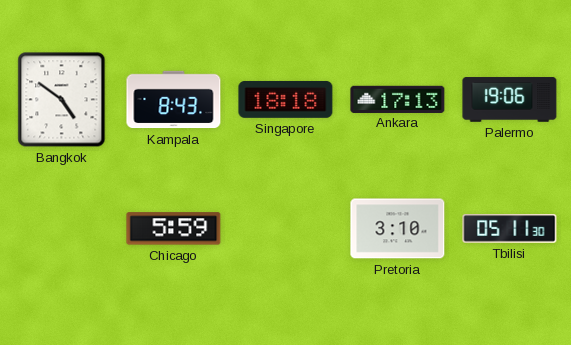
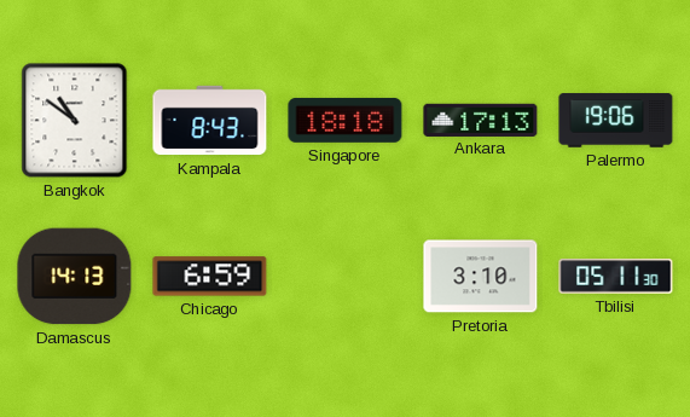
Bangkok: 4:51 -> 10:51 (75, 121)
Damascus: none -> 14:13 (75, 277)
Chicago: 5:59 -> 6:59 (210, 277)
